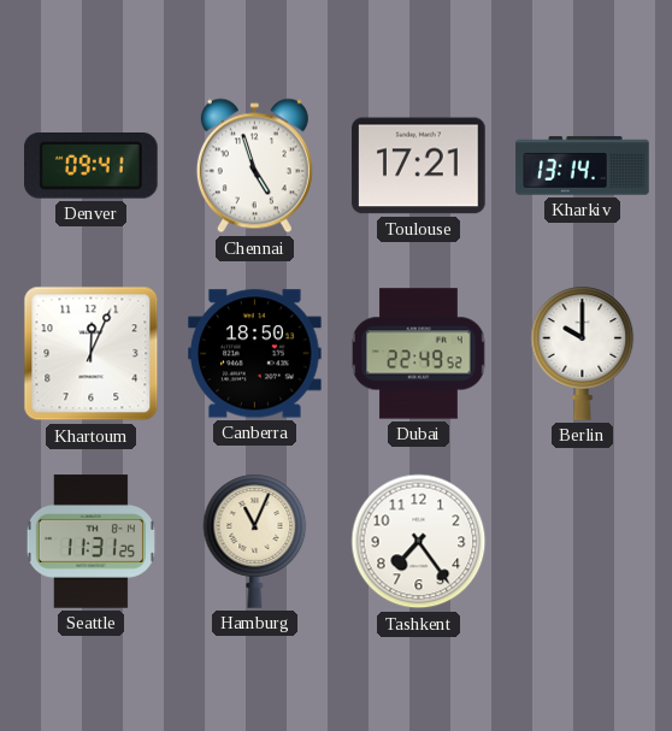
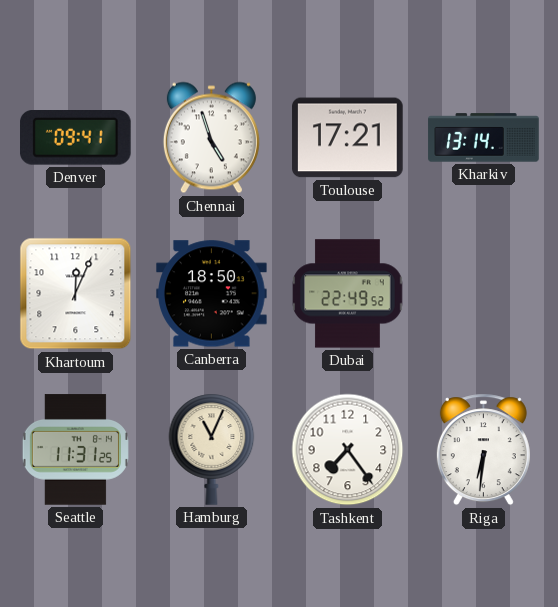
Berlin: 10:00 -> none (583, 353)
Riga: none -> 6:31 (483, 450)
